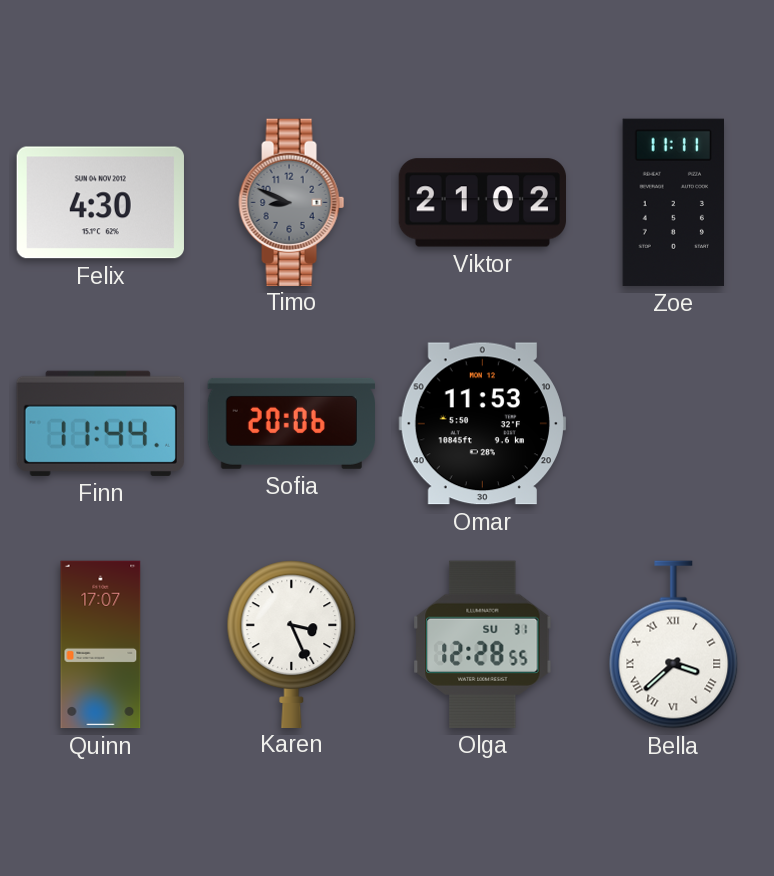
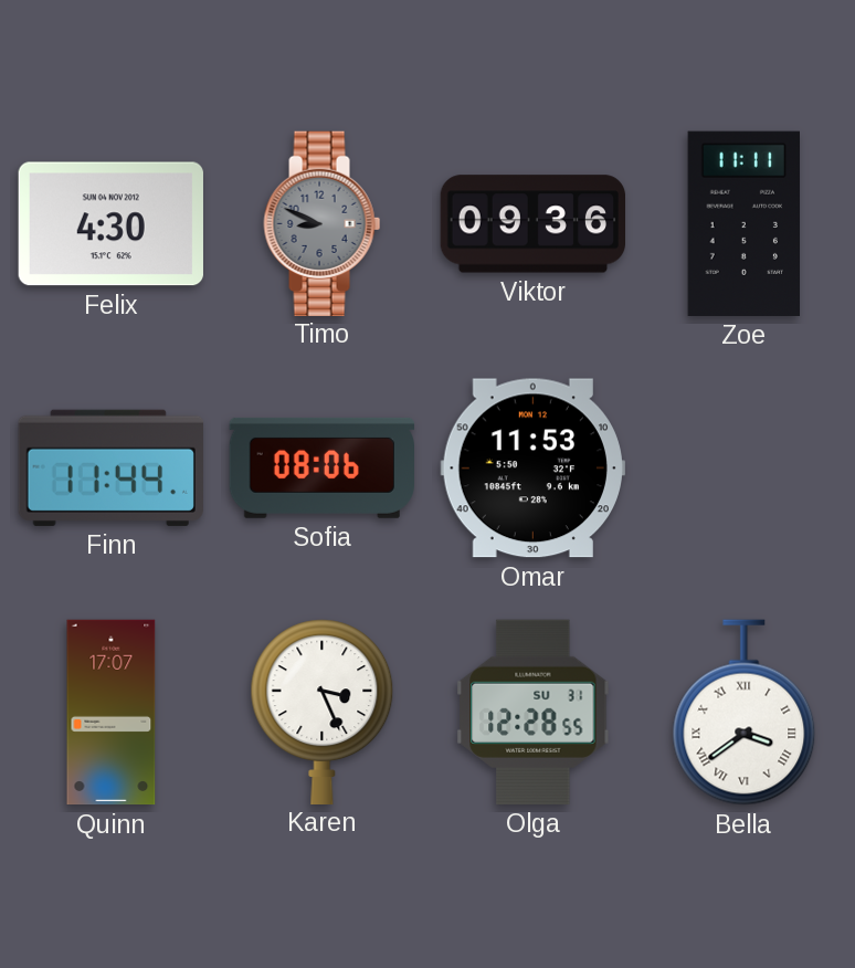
Viktor: 21:02 -> 09:36 (532, 224)
Sofia: 20:06 -> 08:06 (321, 467)
Bella: 3:38 -> 3:39 (745, 713)
